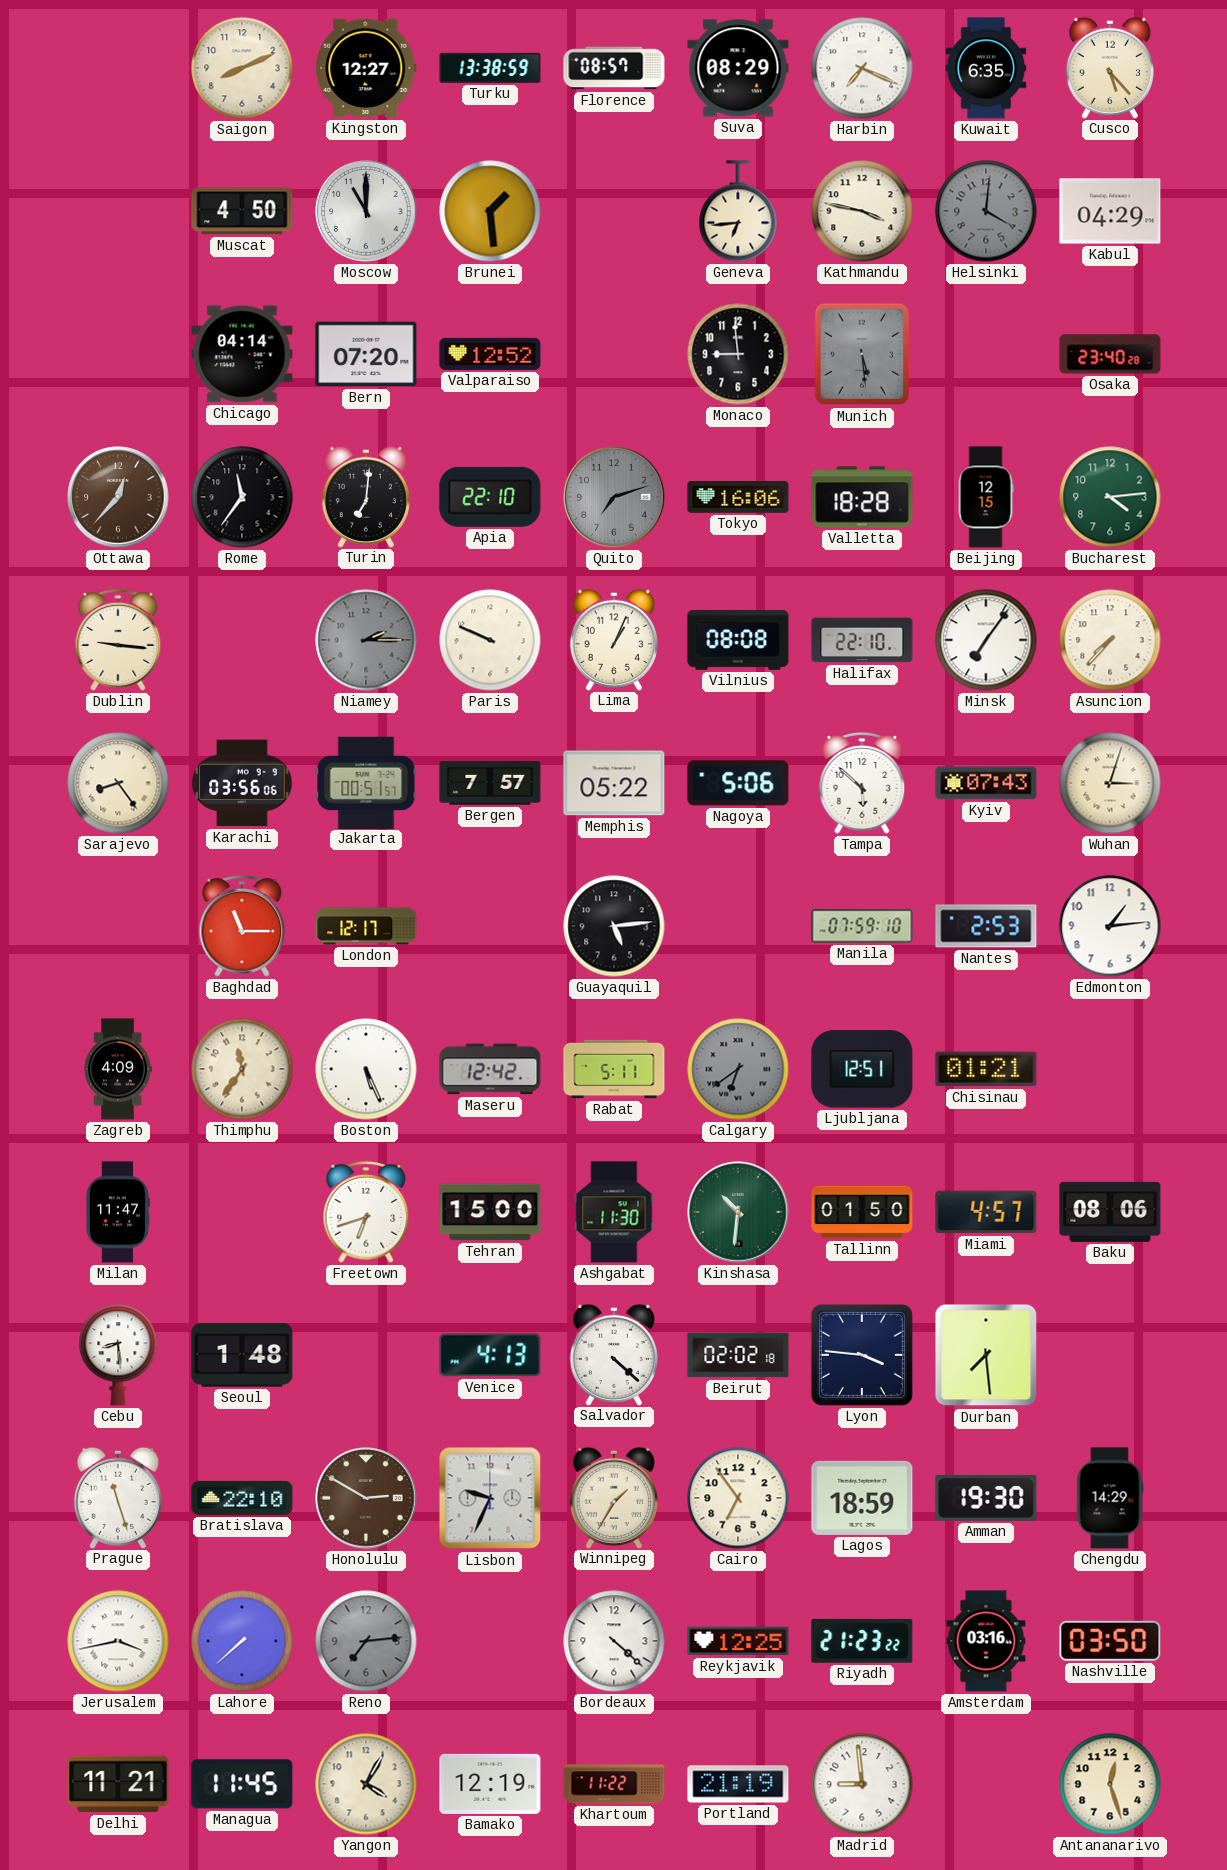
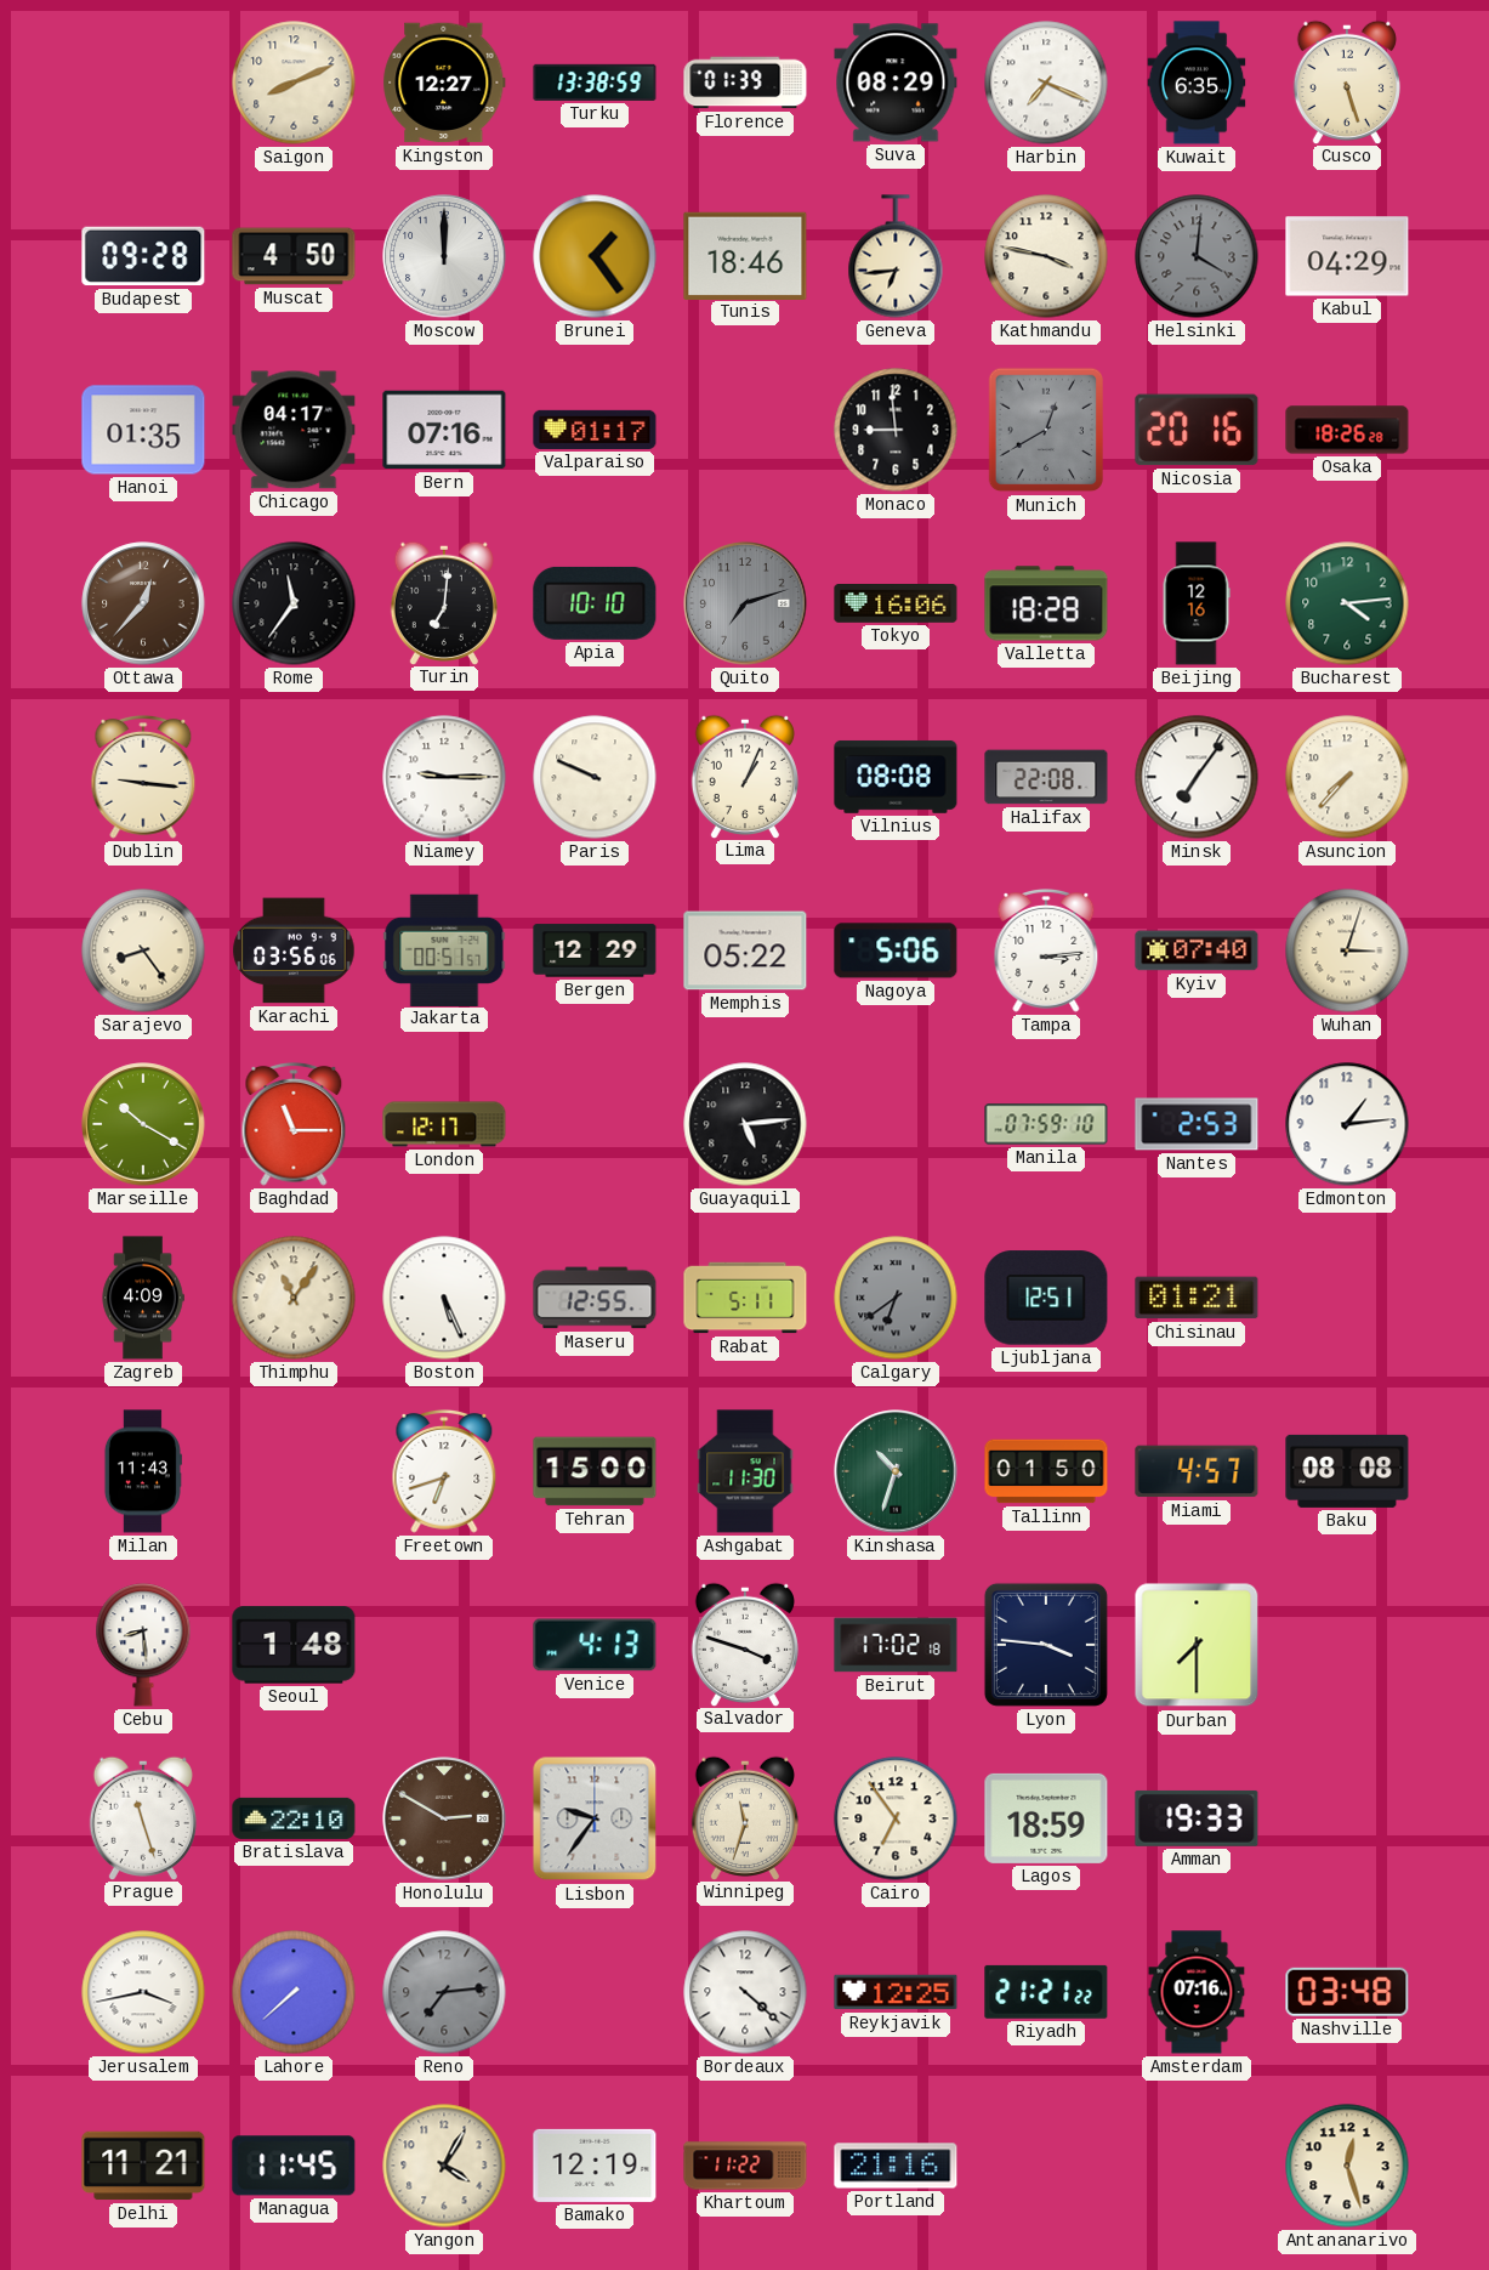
Florence: 08:57 -> 01:39 (745, 83)
Cusco: 5:23 -> 5:27 (1347, 81)
Budapest: none -> 09:28 (143, 256)
Moscow: 11:00 -> 12:00 (444, 256)
Brunei: 1:29 -> 1:24 (595, 256)
Tunis: none -> 18:46 (745, 255)
Hanoi: none -> 01:35 (143, 430)
Chicago: 04:14 -> 04:17 (294, 430)
Bern: 07:20 -> 07:16 (444, 430)
Valparaiso: 12:52 -> 01:17 (595, 430)
Munich: 5:29 -> 12:40 (1046, 430)
Nicosia: none -> 20:16 (1197, 430)
Osaka: 23:40 -> 18:26 (1347, 430)
Apia: 22:10 -> 10:10 (595, 603)
Beijing: 12:15 -> 12:16 (1197, 603)
Niamey: 2:15 -> 9:15 (444, 777)
Niamey dial: grey -> white (444, 777)
Halifax: 22:10 -> 22:08 (1046, 777)
Bergen: 7:57 -> 12:29 (595, 950)
Tampa: 5:52 -> 3:14 (1046, 950)
Kyiv: 07:43 -> 07:40 (1197, 950)
Marseille: none -> 10:20 (143, 1124)
Thimphu: 11:36 -> 11:06 (294, 1298)
Maseru: 12:42 -> 12:55 (595, 1298)
Milan: 11:47 -> 11:43 (142, 1471)
Kinshasa: 10:31 -> 10:33 (896, 1471)
Baku: 08:06 -> 08:08 (1347, 1471)
Salvador: 4:22 -> 3:48 (745, 1644)
Beirut: 02:02 -> 17:02 (896, 1645)
Durban: 7:29 -> 7:30 (1197, 1645)
Lisbon: 9:34 -> 9:36 (595, 1818)
Winnipeg: 1:35 -> 11:33 (745, 1817)
Amman: 19:30 -> 19:33 (1197, 1818)
Chengdu: 14:29 -> none (1110, 1498)
Riyadh: 21:23 -> 21:21 (1046, 1992)
Amsterdam: 03:16 -> 07:16 (1197, 1992)
Nashville: 03:50 -> 03:48 (1347, 1992)
Portland: 21:19 -> 21:16 (896, 2166)
Madrid: 8:59 -> none (862, 1784)
